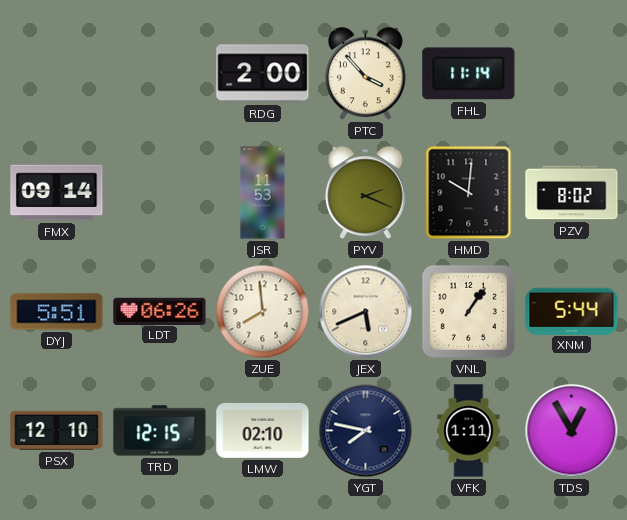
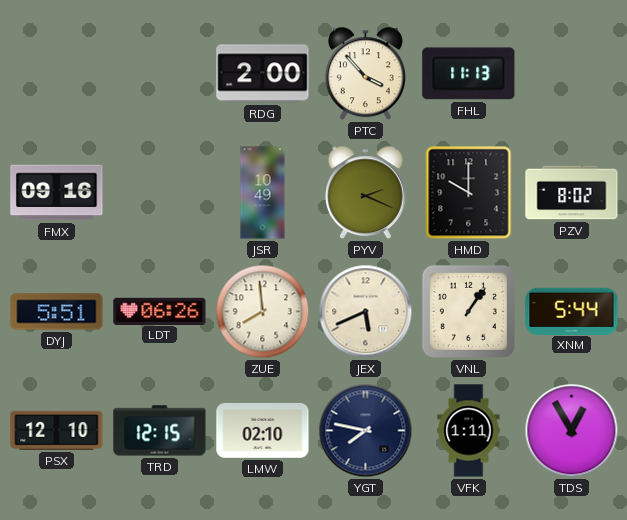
FHL: 11:14 -> 11:13 (469, 74)
FMX: 09:14 -> 09:16 (57, 193)
JSR: 11:53 -> 10:49 (263, 193)
HMD: 10:01 -> 10:00 (469, 193)
